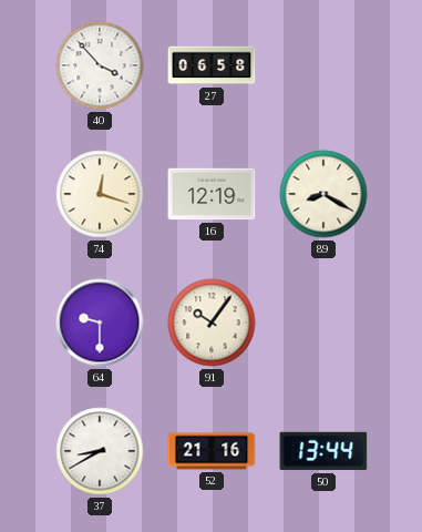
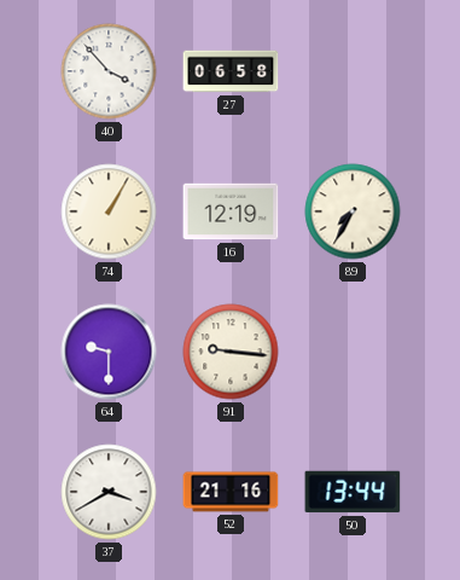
74: 12:18 -> 1:05 (109, 211)
89: 8:20 -> 7:35 (353, 211)
91: 10:06 -> 9:16 (231, 352)
37: 8:40 -> 3:40 (109, 492)
